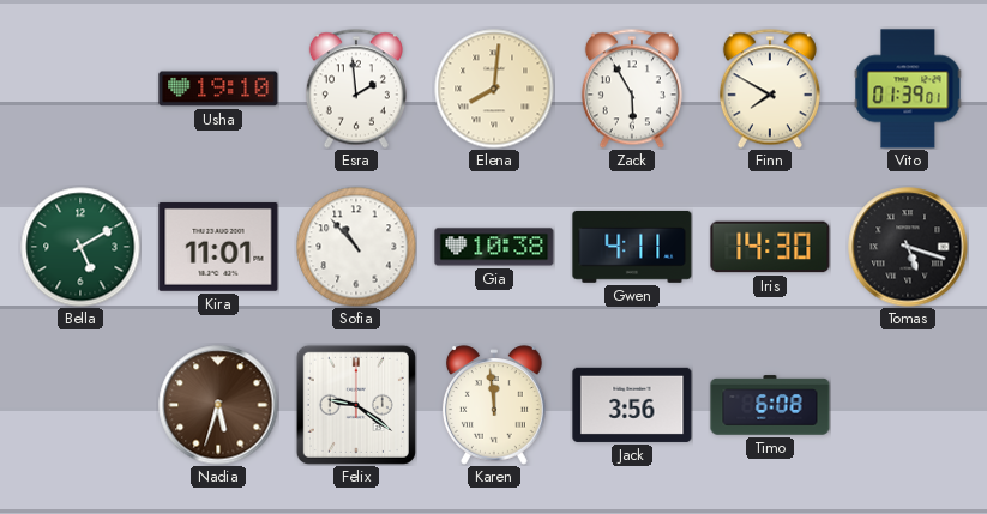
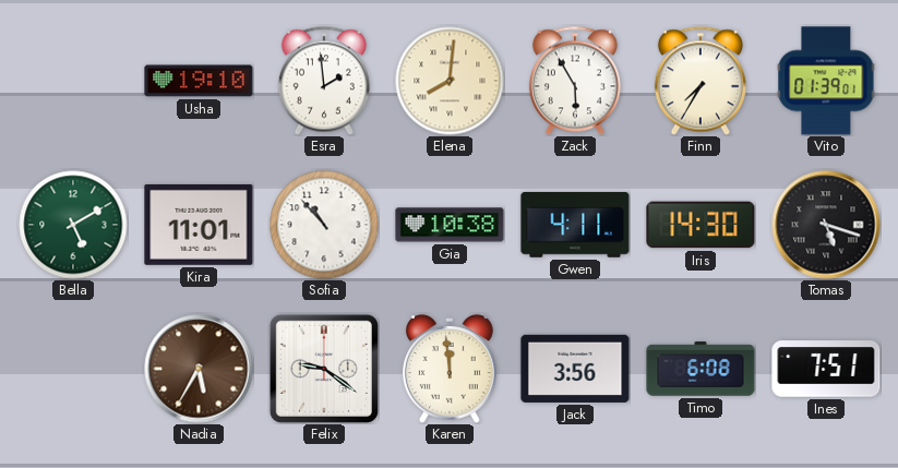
Finn: 7:50 -> 7:35 (701, 81)
Nadia: 5:33 -> 5:35 (199, 369)
Ines: none -> 7:51 (826, 369)
